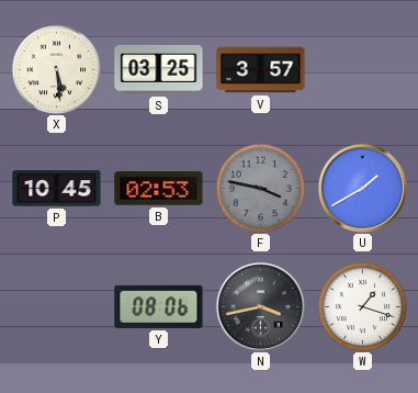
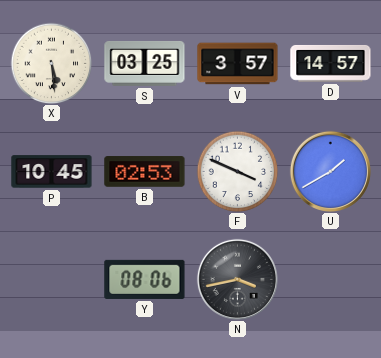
D: none -> 14:57 (331, 63)
F: 3:47 -> 3:49 (237, 171)
F dial: grey -> white (237, 171)
W: 1:18 -> none (362, 306)
